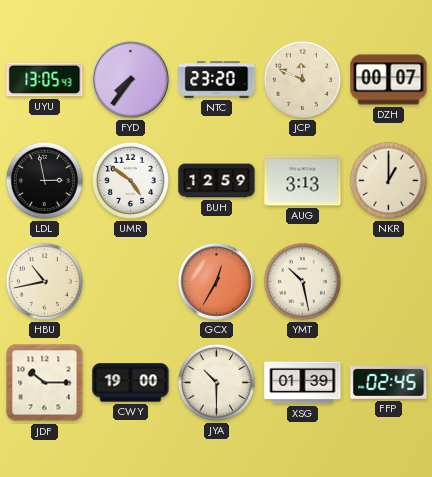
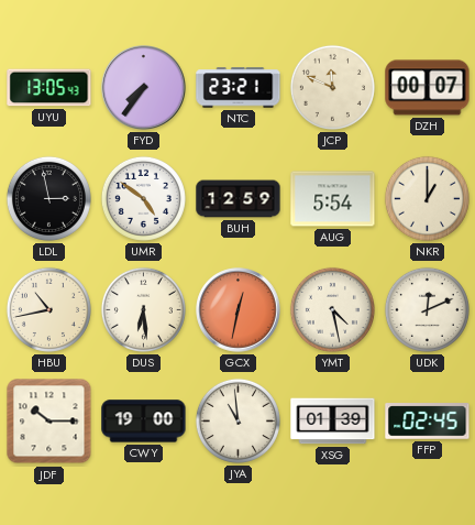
NTC: 23:20 -> 23:21 (239, 88)
AUG: 3:13 -> 5:54 (333, 199)
DUS: none -> 6:29 (143, 309)
GCX: 12:35 -> 12:32 (239, 310)
YMT: 10:28 -> 4:28 (332, 309)
UDK: none -> 12:11 (427, 309)
JYA: 10:30 -> 10:59 (237, 420)
